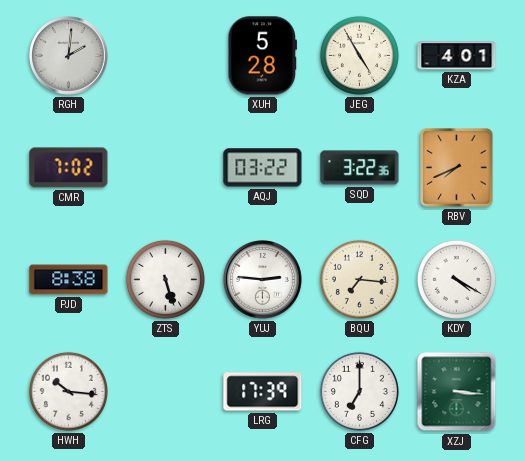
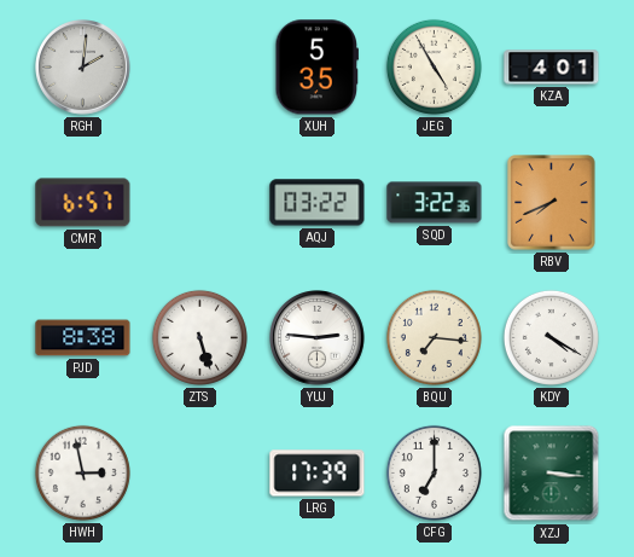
XUH: 5:28 -> 5:35 (316, 68)
CMR: 7:02 -> 6:57 (83, 203)
HWH: 10:16 -> 2:58 (82, 472)
